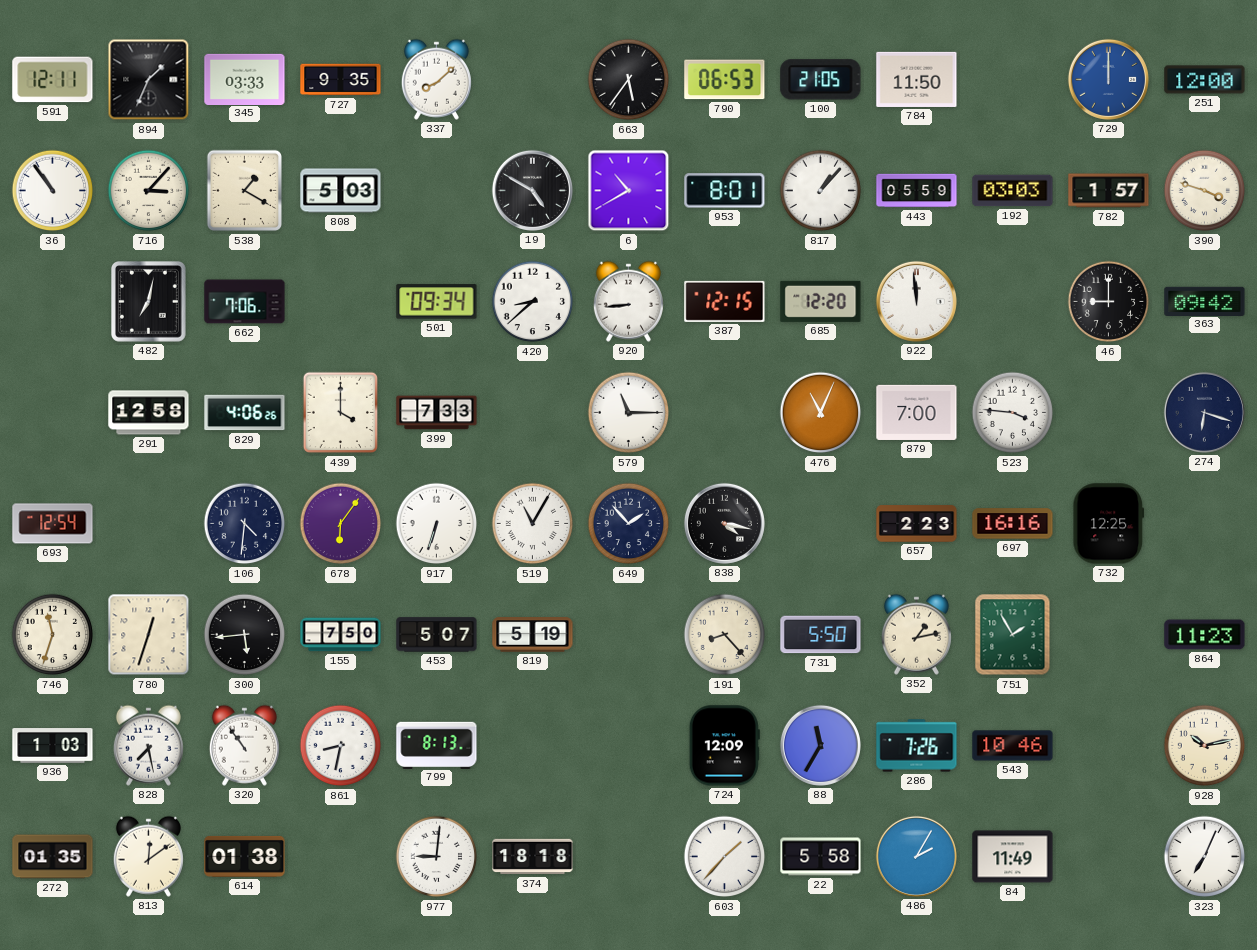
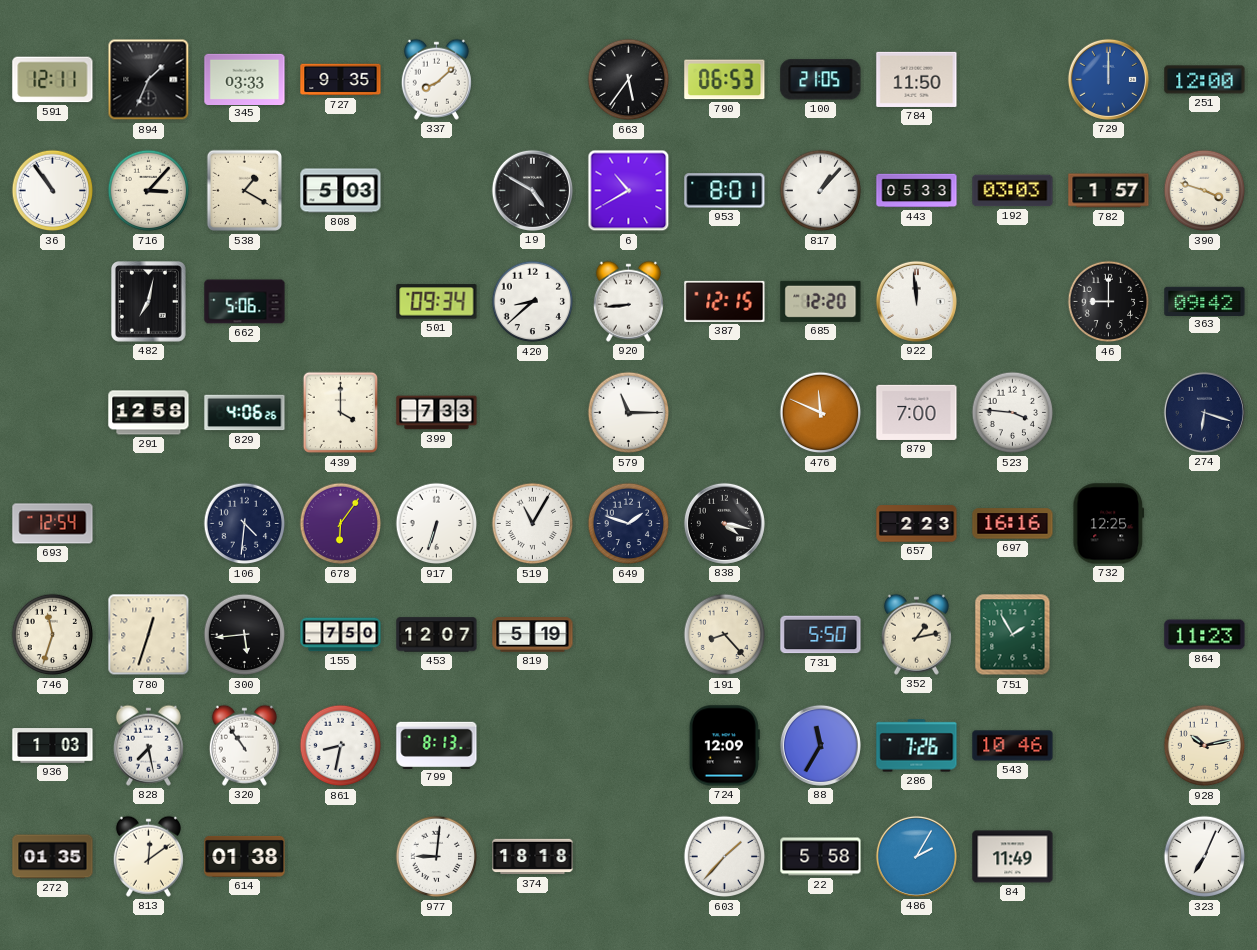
443: 05:59 -> 05:33 (917, 191)
662: 7:06 -> 5:06 (245, 302)
476: 11:04 -> 11:49 (821, 413)
649: 1:53 -> 1:48 (629, 524)
453: 5:07 -> 12:07 (437, 635)
